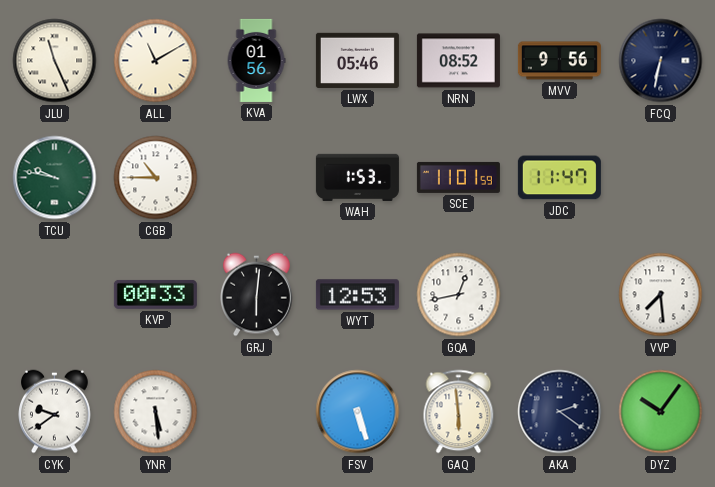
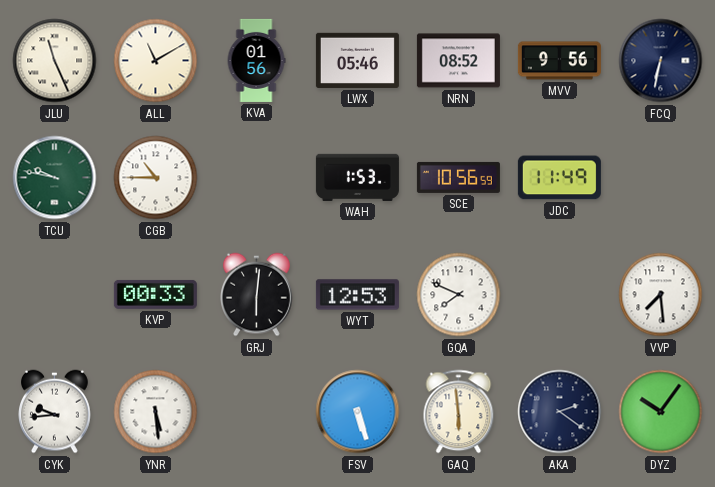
SCE: 11:01 -> 10:56 (458, 177)
JDC: 11:47 -> 11:49 (559, 178)
GQA: 12:43 -> 7:49 (459, 295)
CYK: 9:39 -> 9:44 (55, 412)
